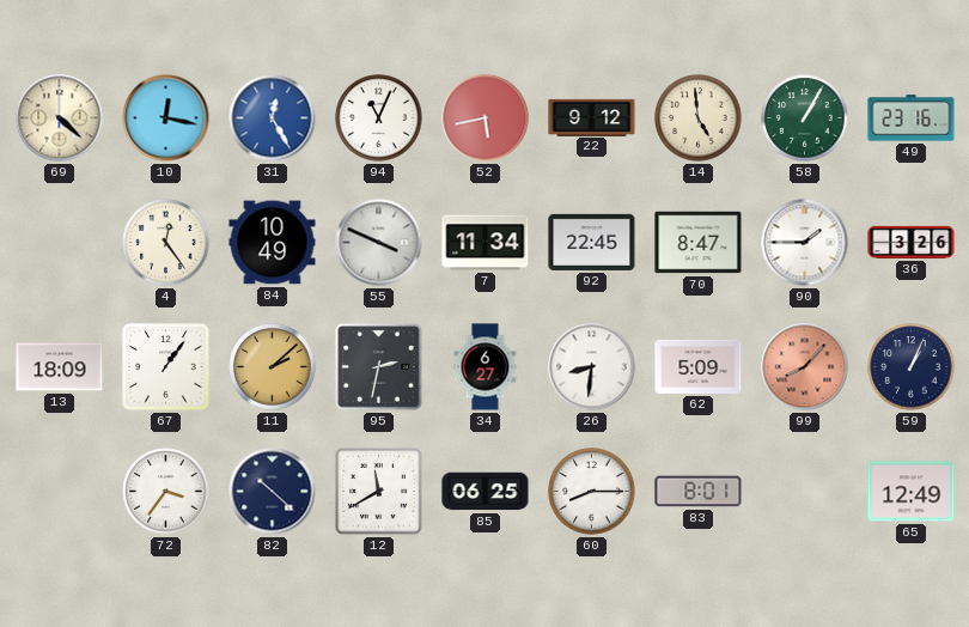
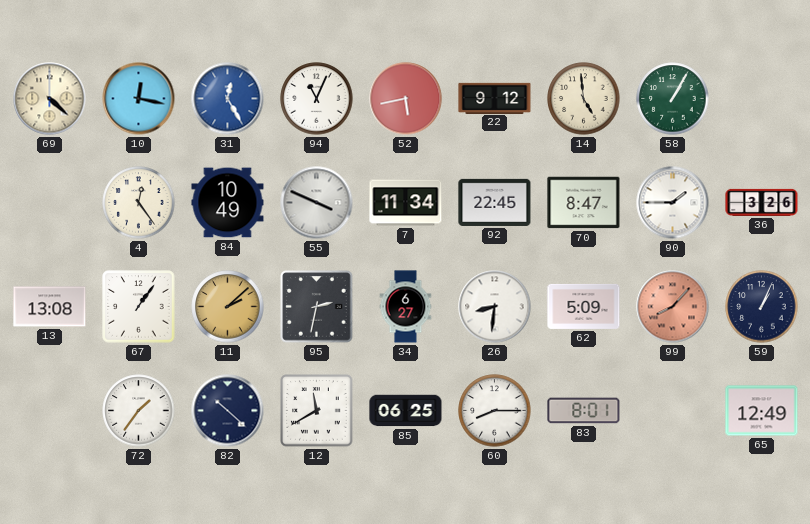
49: 23:16 -> none (912, 118)
13: 18:09 -> 13:08 (50, 307)
72: 3:36 -> 1:36 (139, 411)
